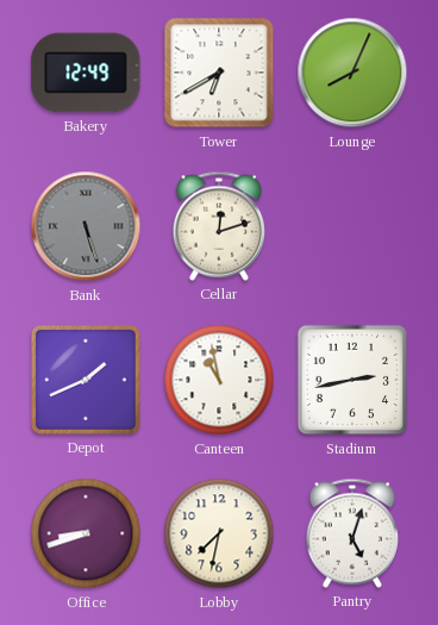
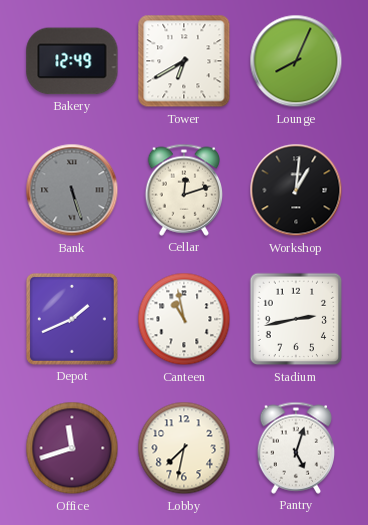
Workshop: none -> 1:01 (296, 190)
Office: 8:42 -> 11:42 (72, 448)
